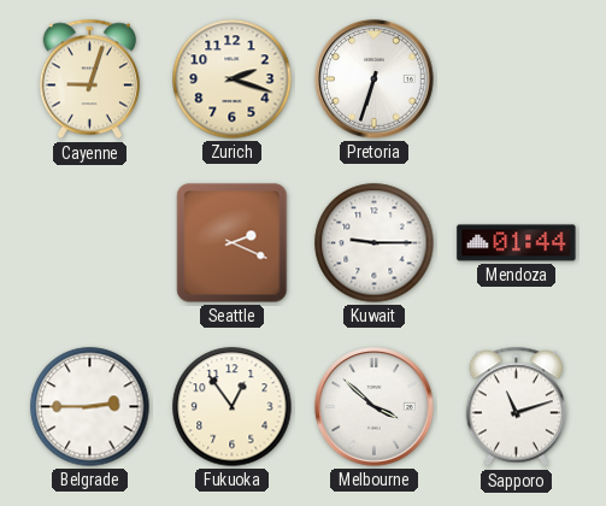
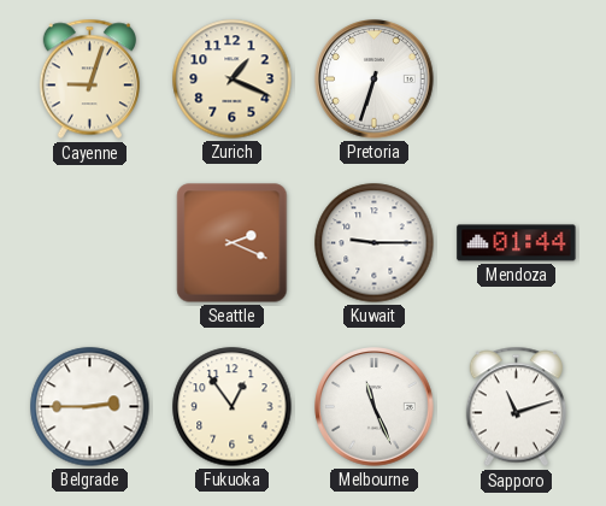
Zurich: 2:18 -> 1:19 (233, 80)
Melbourne: 3:52 -> 11:26 (375, 407)
